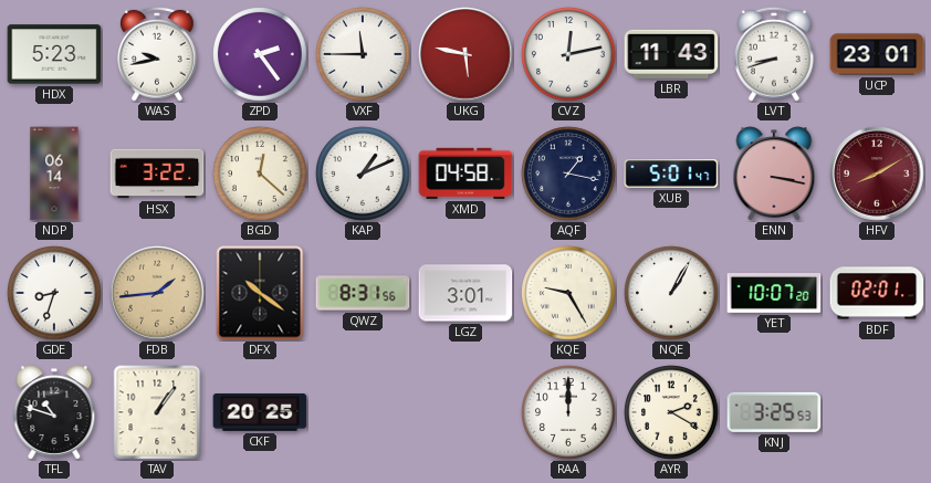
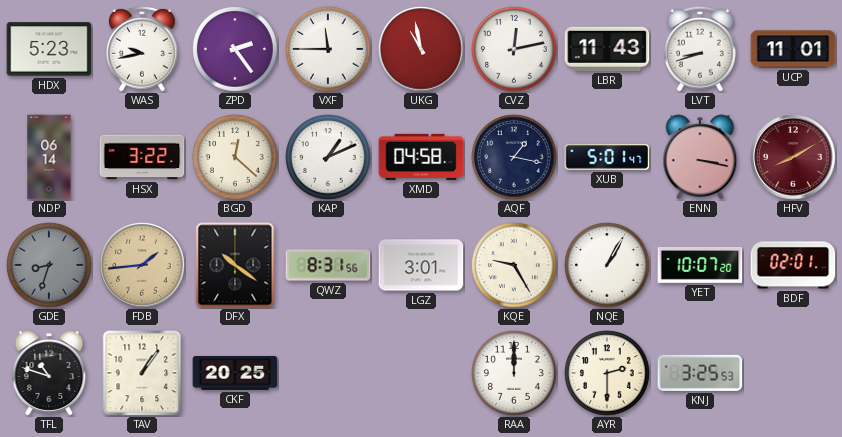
UKG: 5:47 -> 10:58 (421, 49)
UCP: 23:01 -> 11:01 (793, 49)
GDE dial: white -> grey (49, 265)
AYR: 2:20 -> 2:30 (607, 373)
